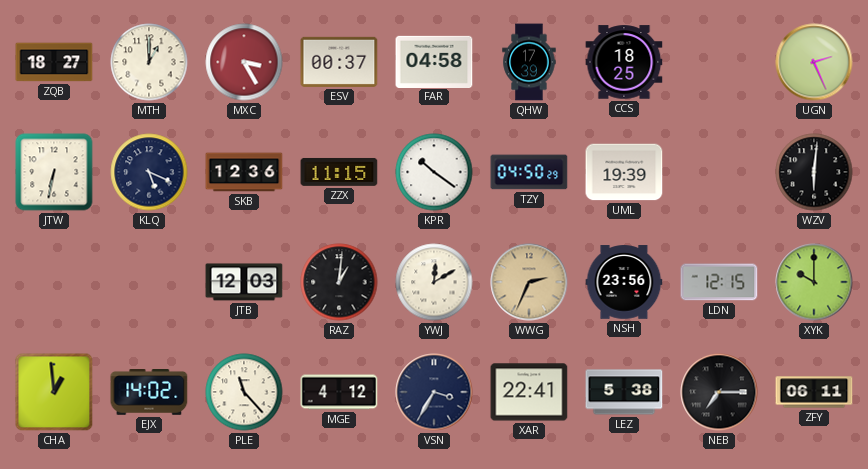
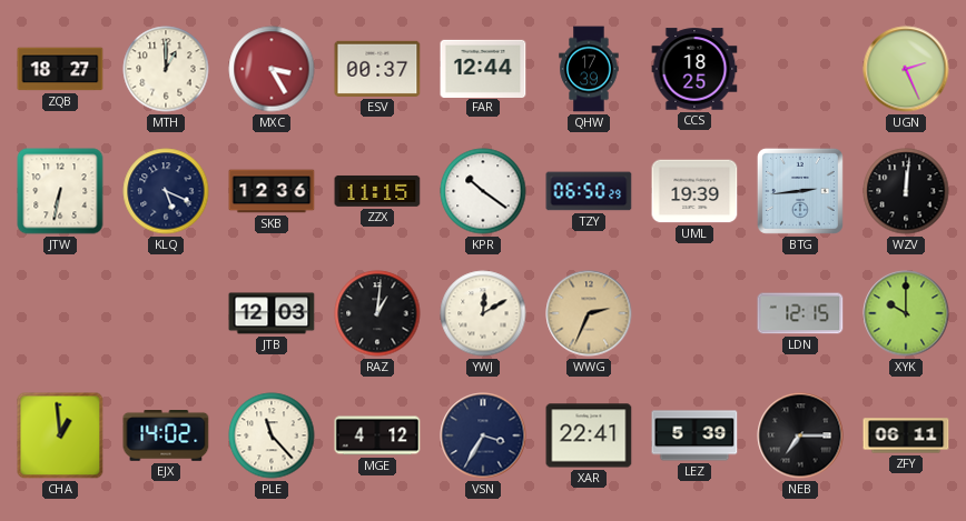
FAR: 04:58 -> 12:44 (483, 68)
TZY: 04:50 -> 06:50 (589, 191)
BTG: none -> 2:44 (800, 191)
WZV: 6:01 -> 12:01 (906, 191)
NSH: 23:56 -> none (624, 282)
LEZ: 5:38 -> 5:39 (694, 435)
